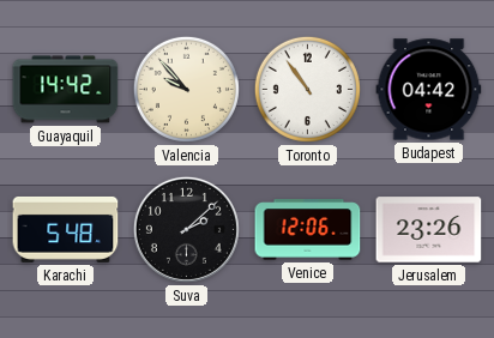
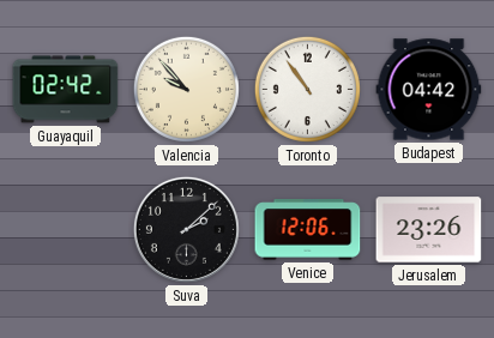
Guayaquil: 14:42 -> 02:42 (66, 90)
Karachi: 5:48 -> none (66, 229)
